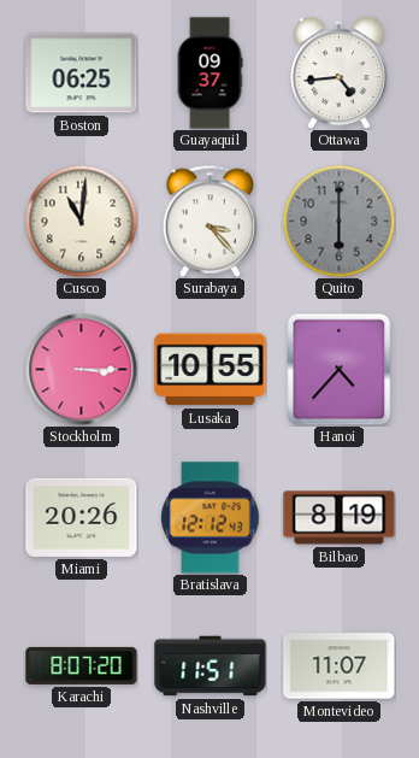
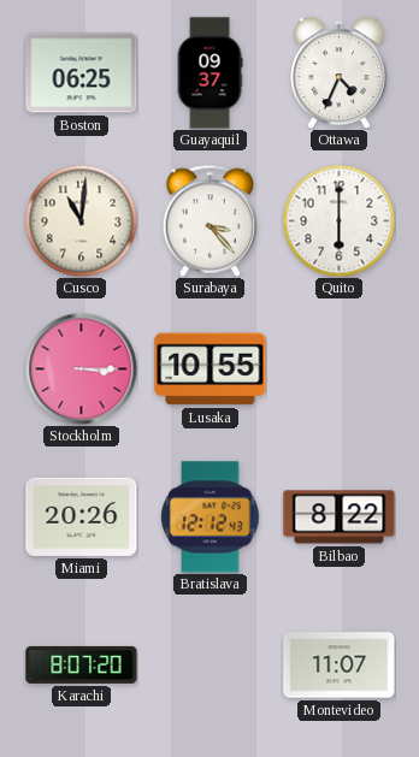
Ottawa: 4:44 -> 4:34 (338, 72)
Quito dial: grey -> white (338, 220)
Hanoi: 4:37 -> none (340, 369)
Bilbao: 8:19 -> 8:22 (340, 518)
Nashville: 11:51 -> none (211, 666)
